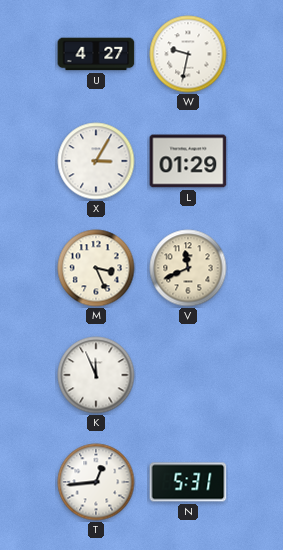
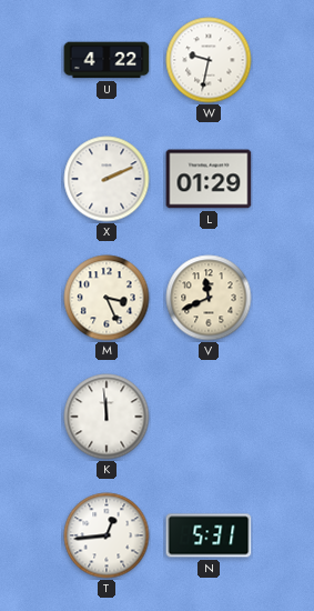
U: 4:27 -> 4:22 (107, 60)
X: 3:05 -> 2:11 (107, 179)
K: 11:56 -> 11:59 (107, 417)
